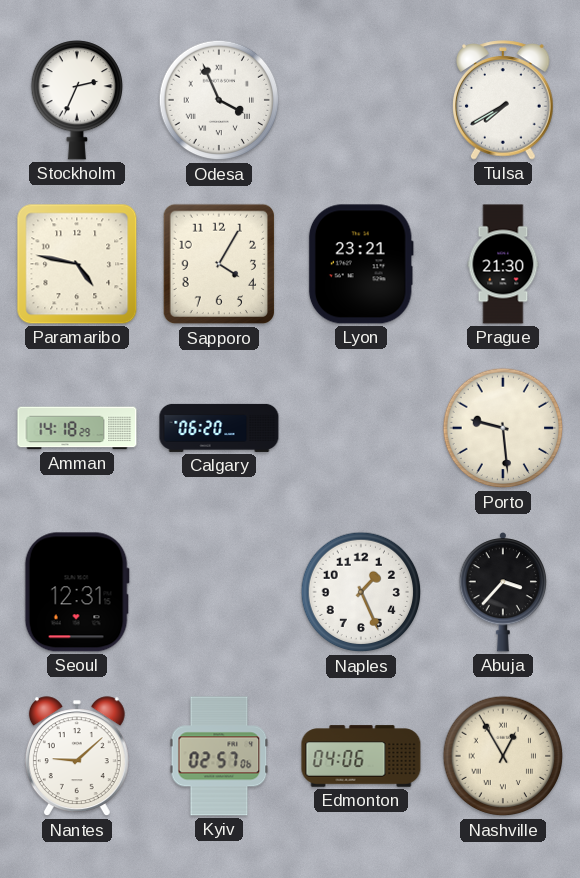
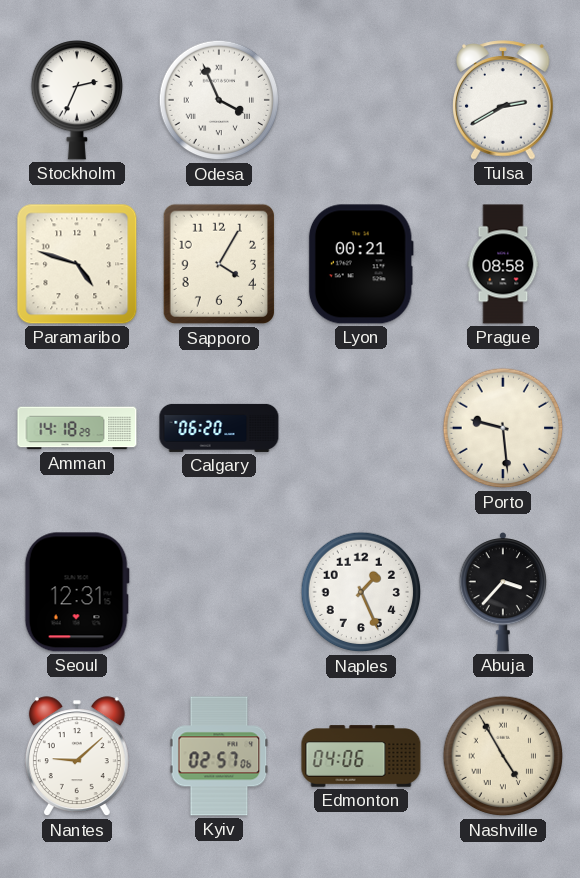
Tulsa: 7:40 -> 2:40 (503, 100)
Paramaribo: 4:47 -> 4:48 (77, 264)
Lyon: 23:21 -> 00:21 (361, 264)
Prague: 21:30 -> 08:58 (503, 264)
Nashville: 12:55 -> 4:55 (503, 756)
